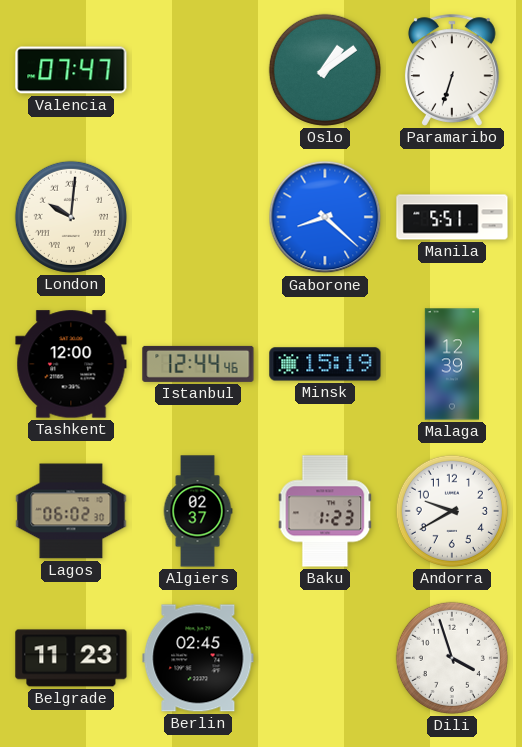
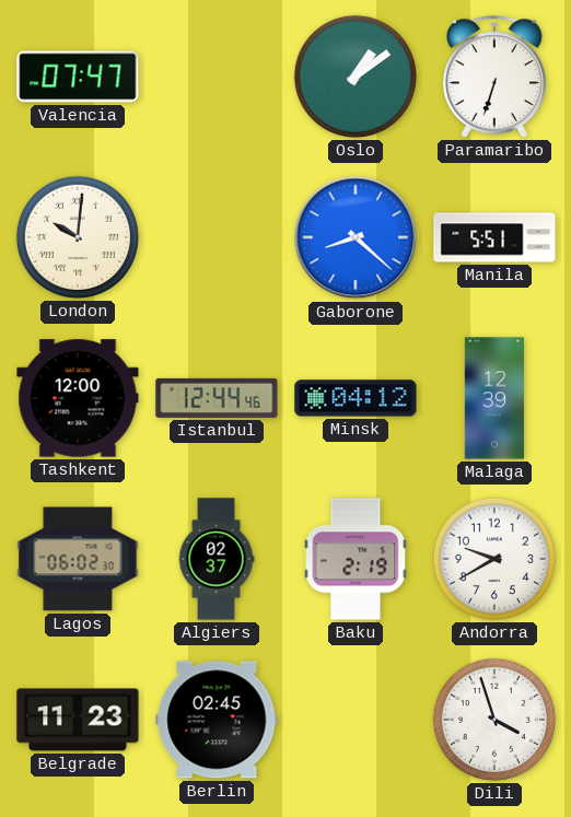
Minsk: 15:19 -> 04:12 (356, 398)
Baku: 1:23 -> 2:19 (356, 559)
